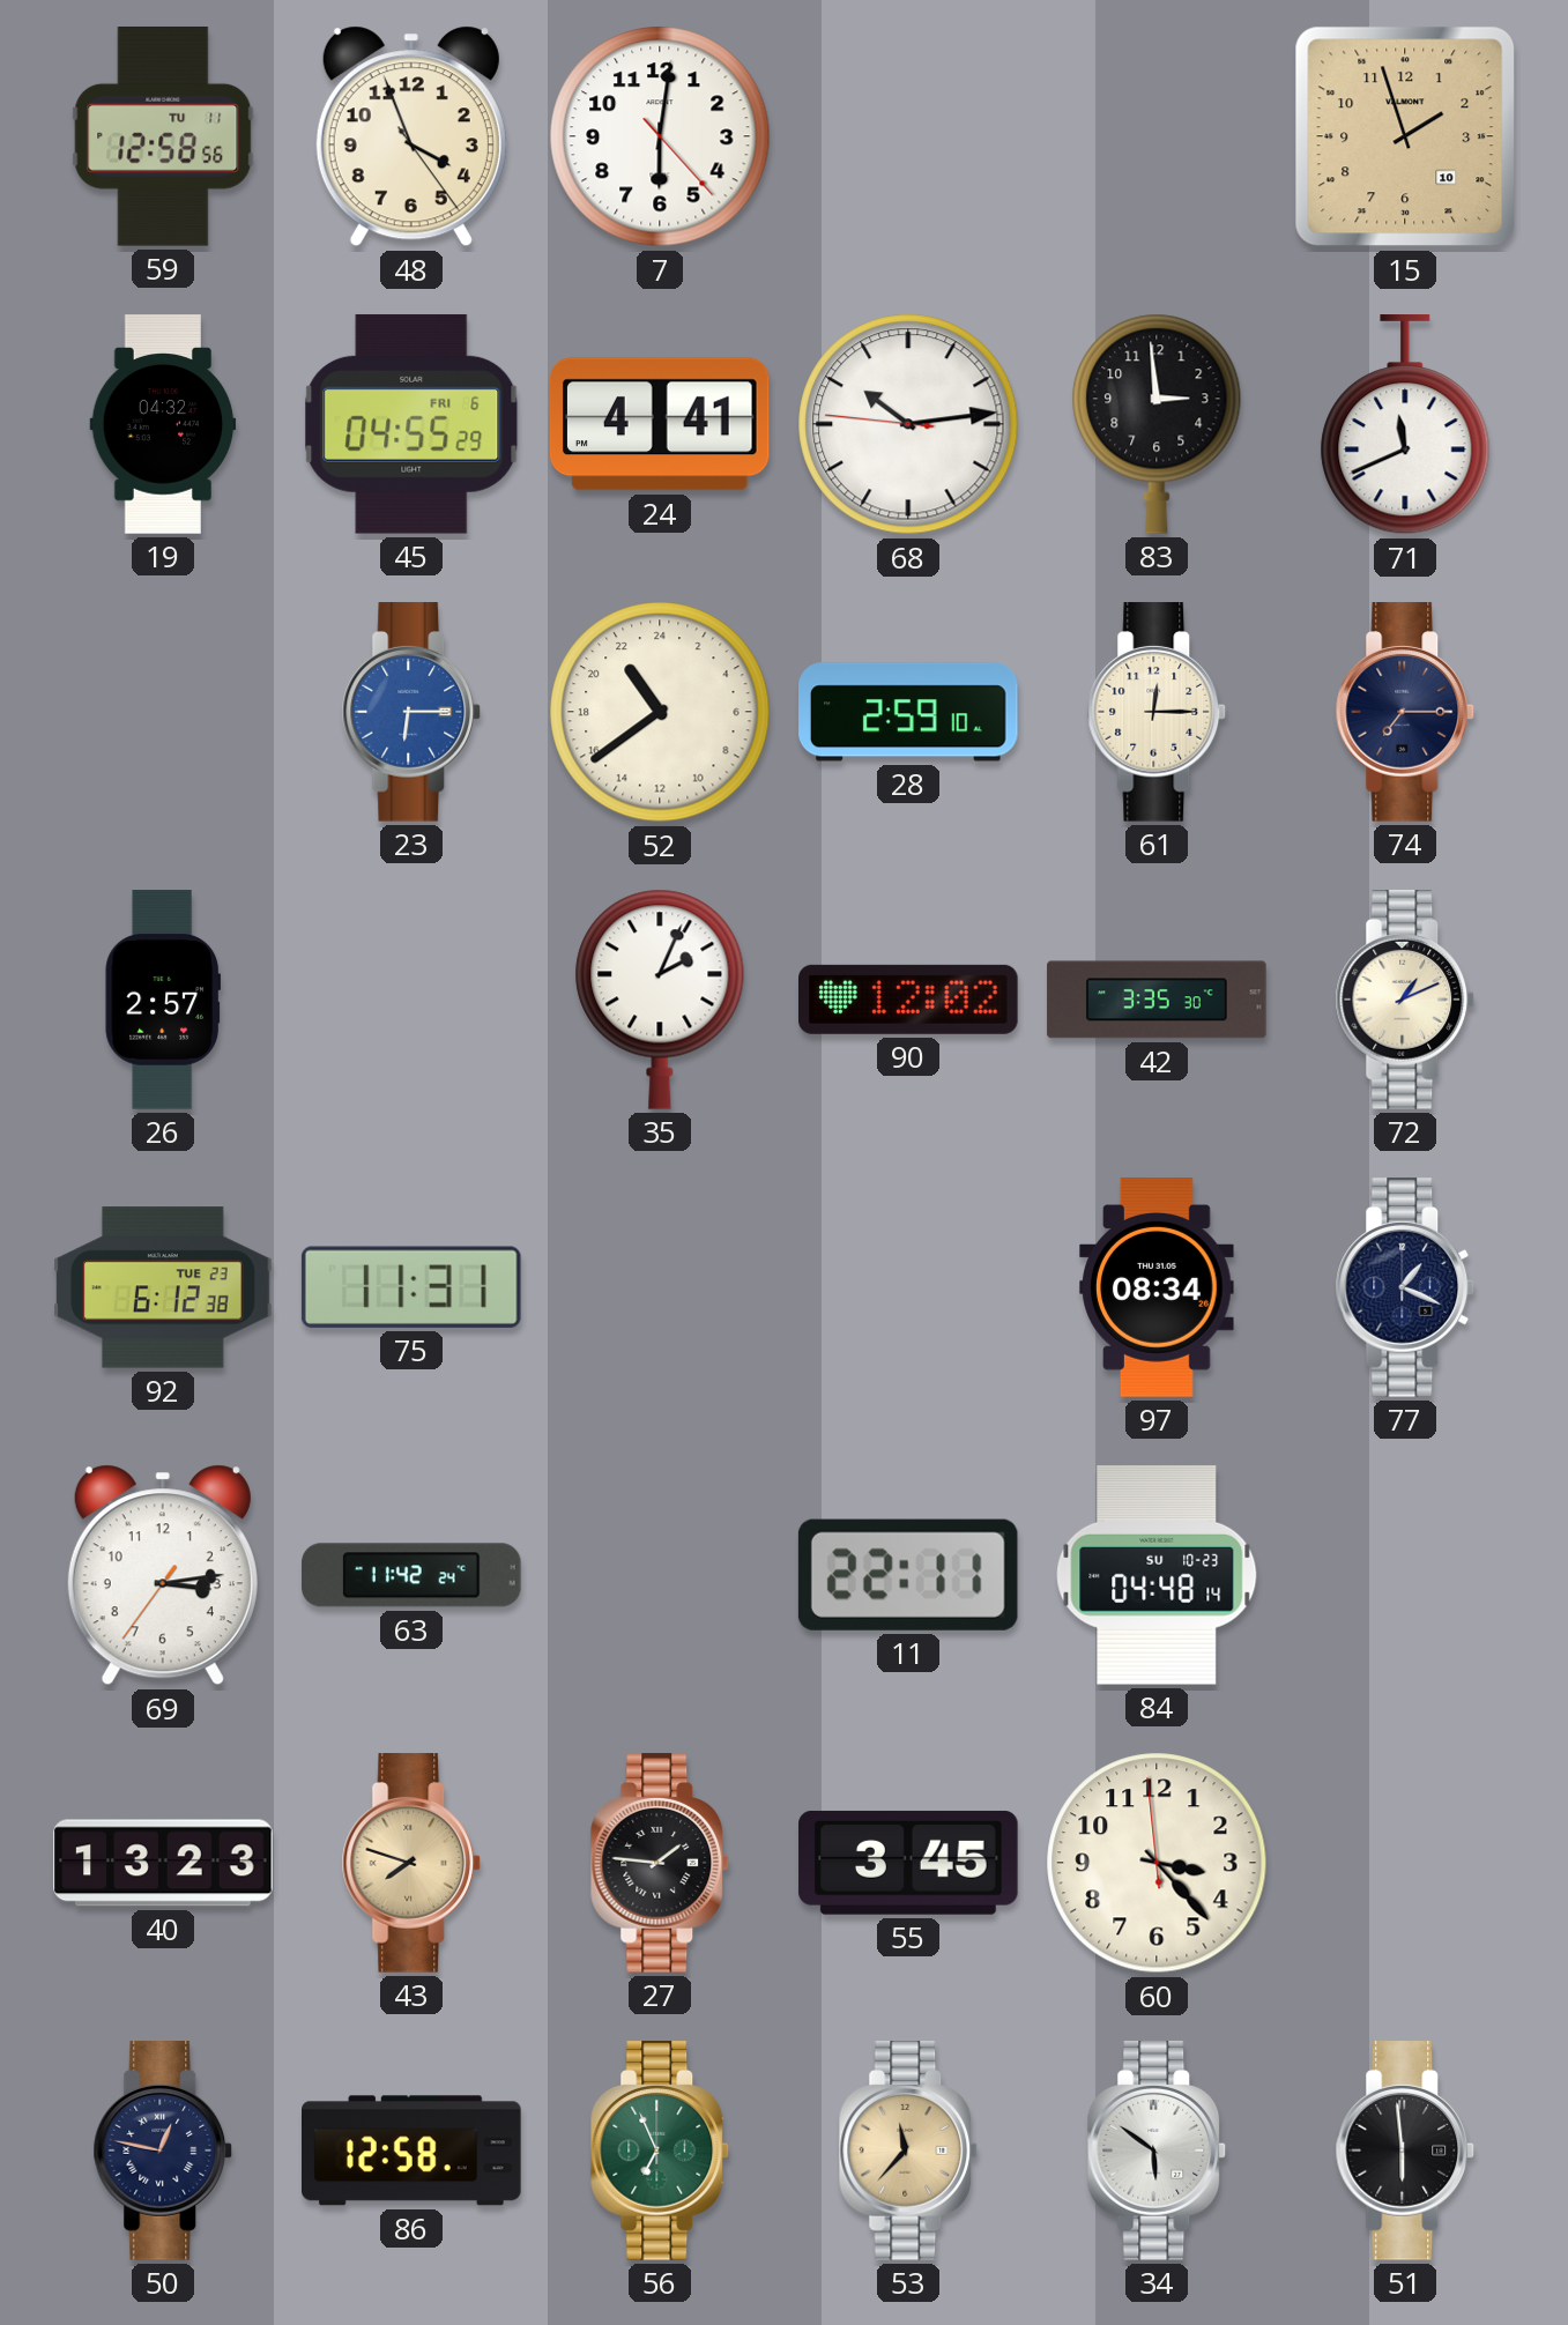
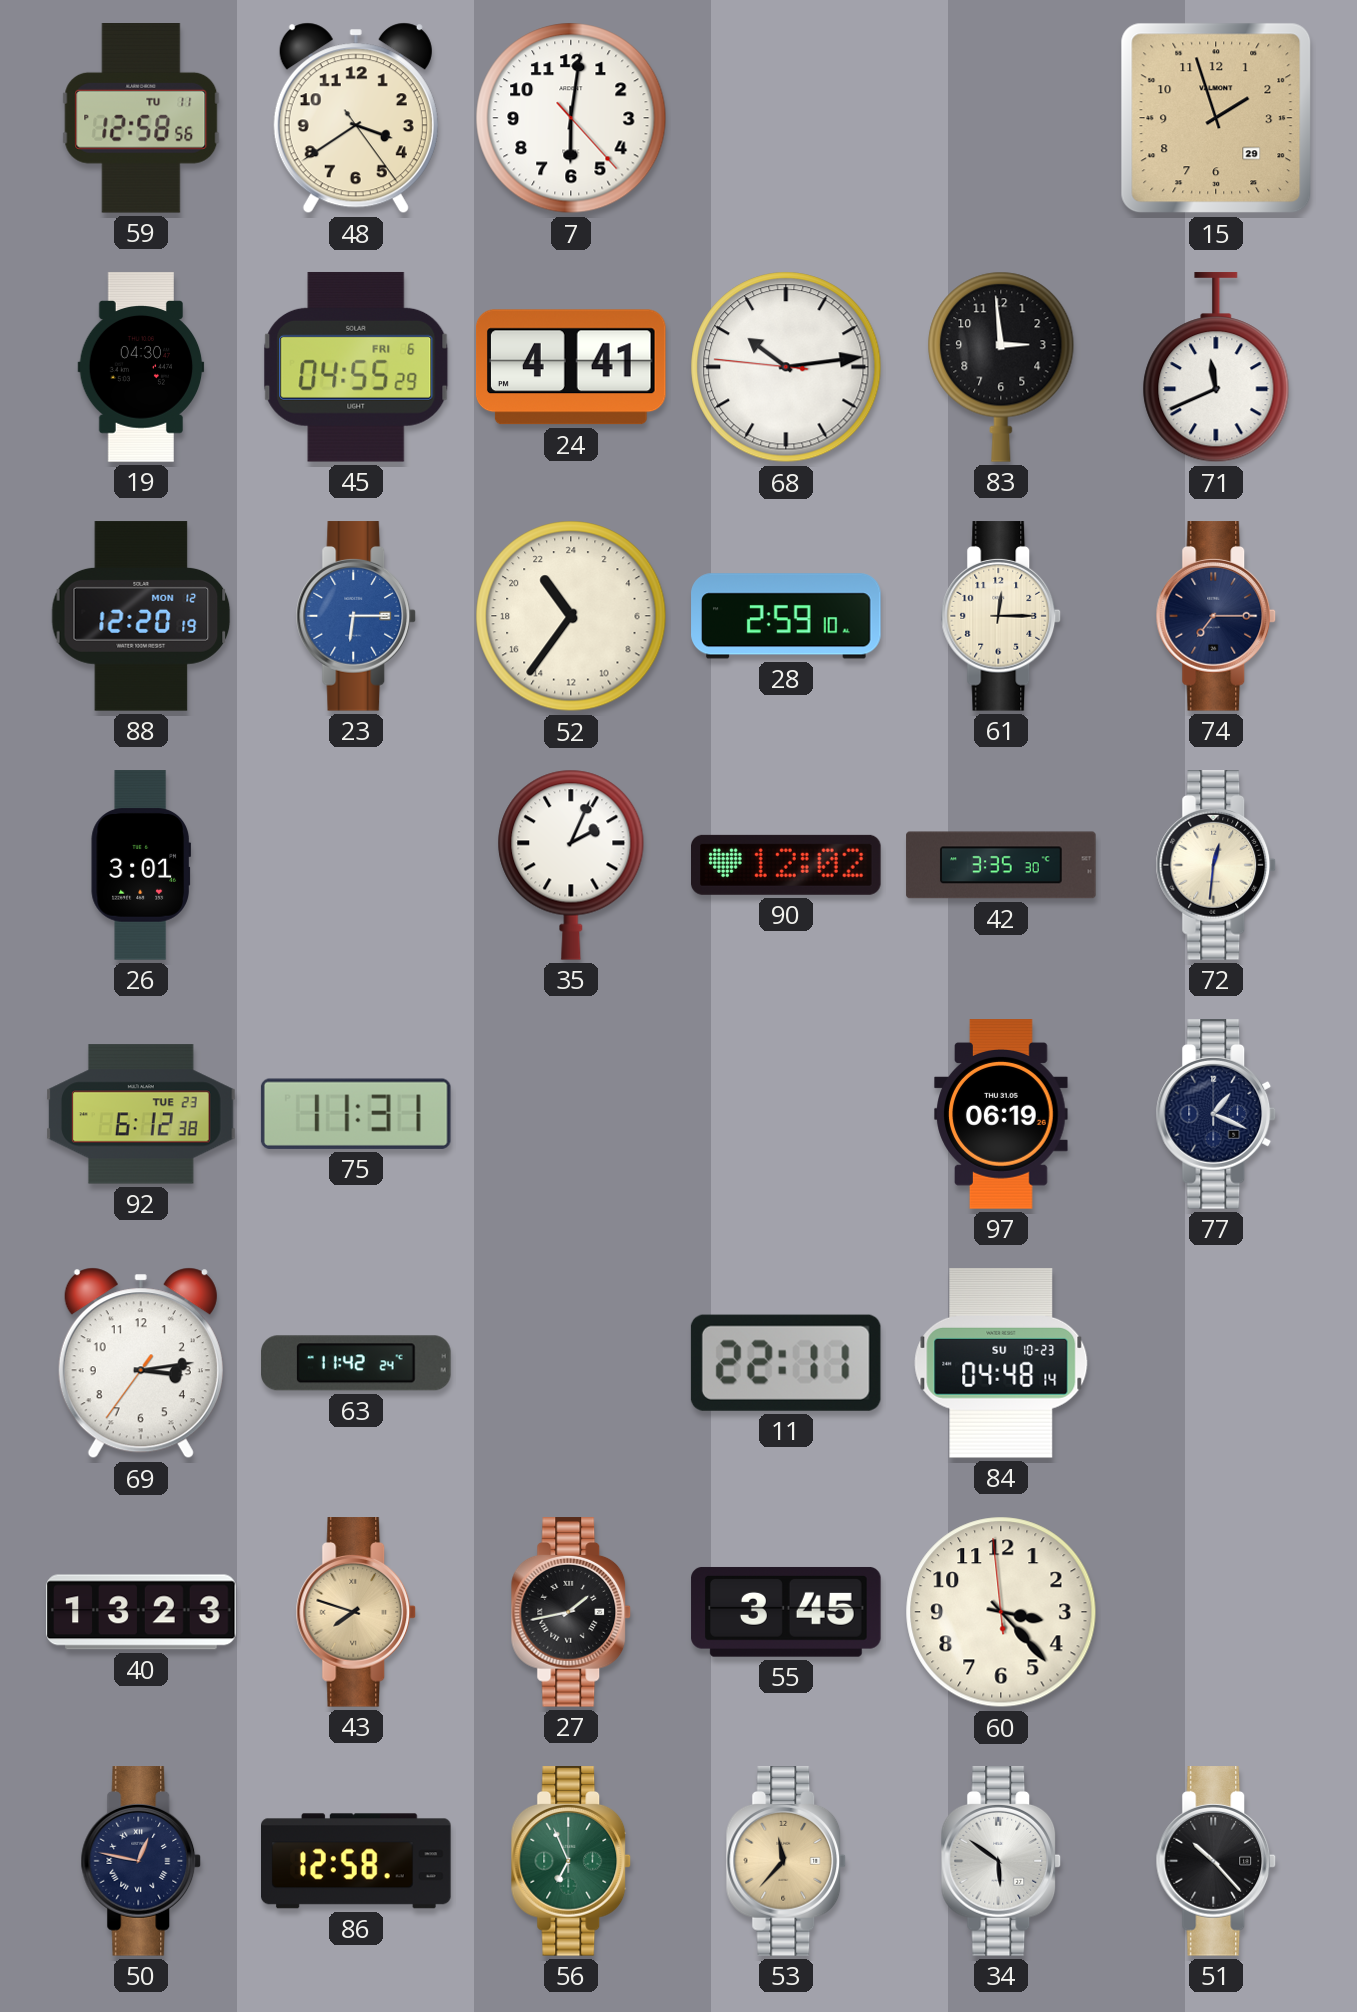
48: 3:56 -> 3:39 (356, 118)
15 date: 10 -> 29 (1216, 118)
19: 04:32 -> 04:30 (141, 367)
88: none -> 12:20 (141, 616)
52: 21:39 -> 21:36 (571, 616)
26: 2:57 -> 3:01 (140, 865)
72: 1:11 -> 12:31 (1216, 865)
97: 08:34 -> 06:19 (1001, 1114)
27: 1:46 -> 1:43 (571, 1612)
51: 5:59 -> 10:23 (1216, 1861)
